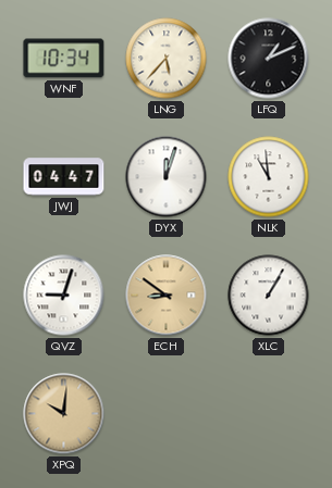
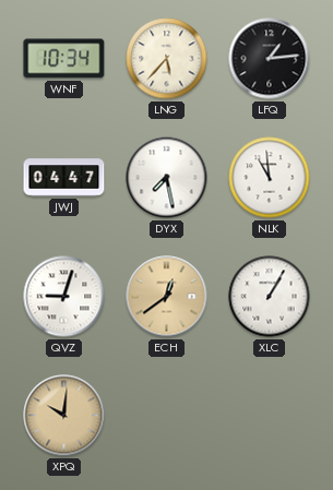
LFQ: 1:11 -> 1:14 (270, 59)
DYX: 12:03 -> 7:28 (167, 178)
ECH: 8:51 -> 12:39 (167, 297)
